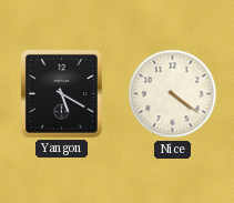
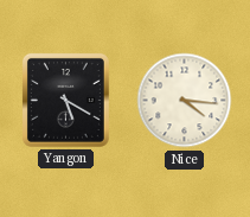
Nice: 4:21 -> 4:16 (185, 101)
